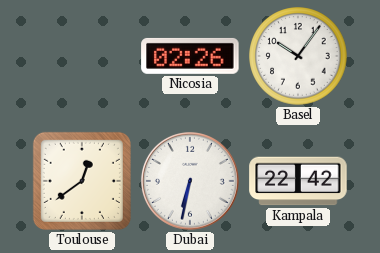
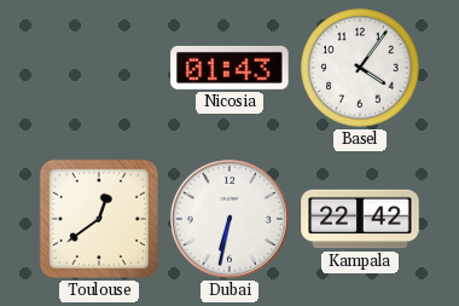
Nicosia: 02:26 -> 01:43 (230, 68)
Basel: 10:06 -> 4:06 (360, 68)
